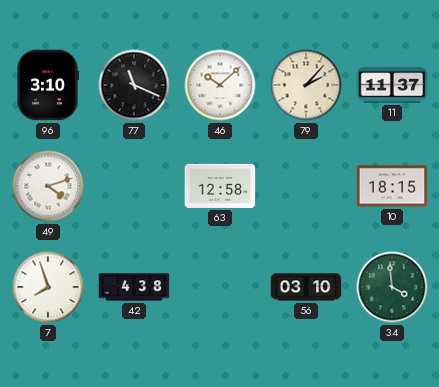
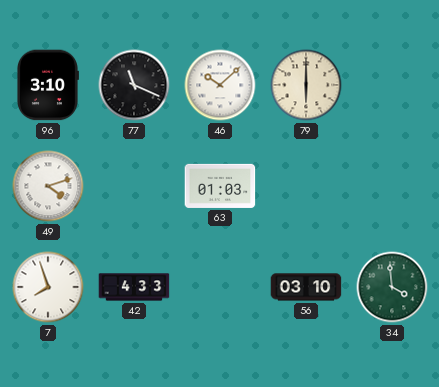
79: 2:07 -> 6:00 (306, 85)
11: 11:37 -> none (392, 85)
63: 12:58 -> 01:03 (220, 186)
10: 18:15 -> none (392, 186)
42: 4:38 -> 4:33 (134, 287)
